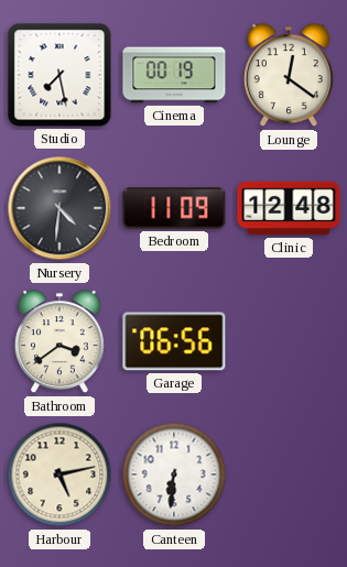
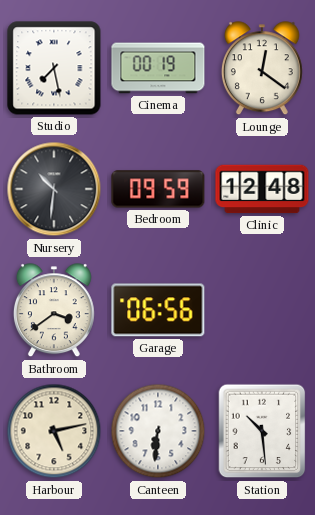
Nursery: 4:31 -> 10:31 (54, 189)
Bedroom: 11:09 -> 09:59 (158, 189)
Station: none -> 10:29 (262, 431)
